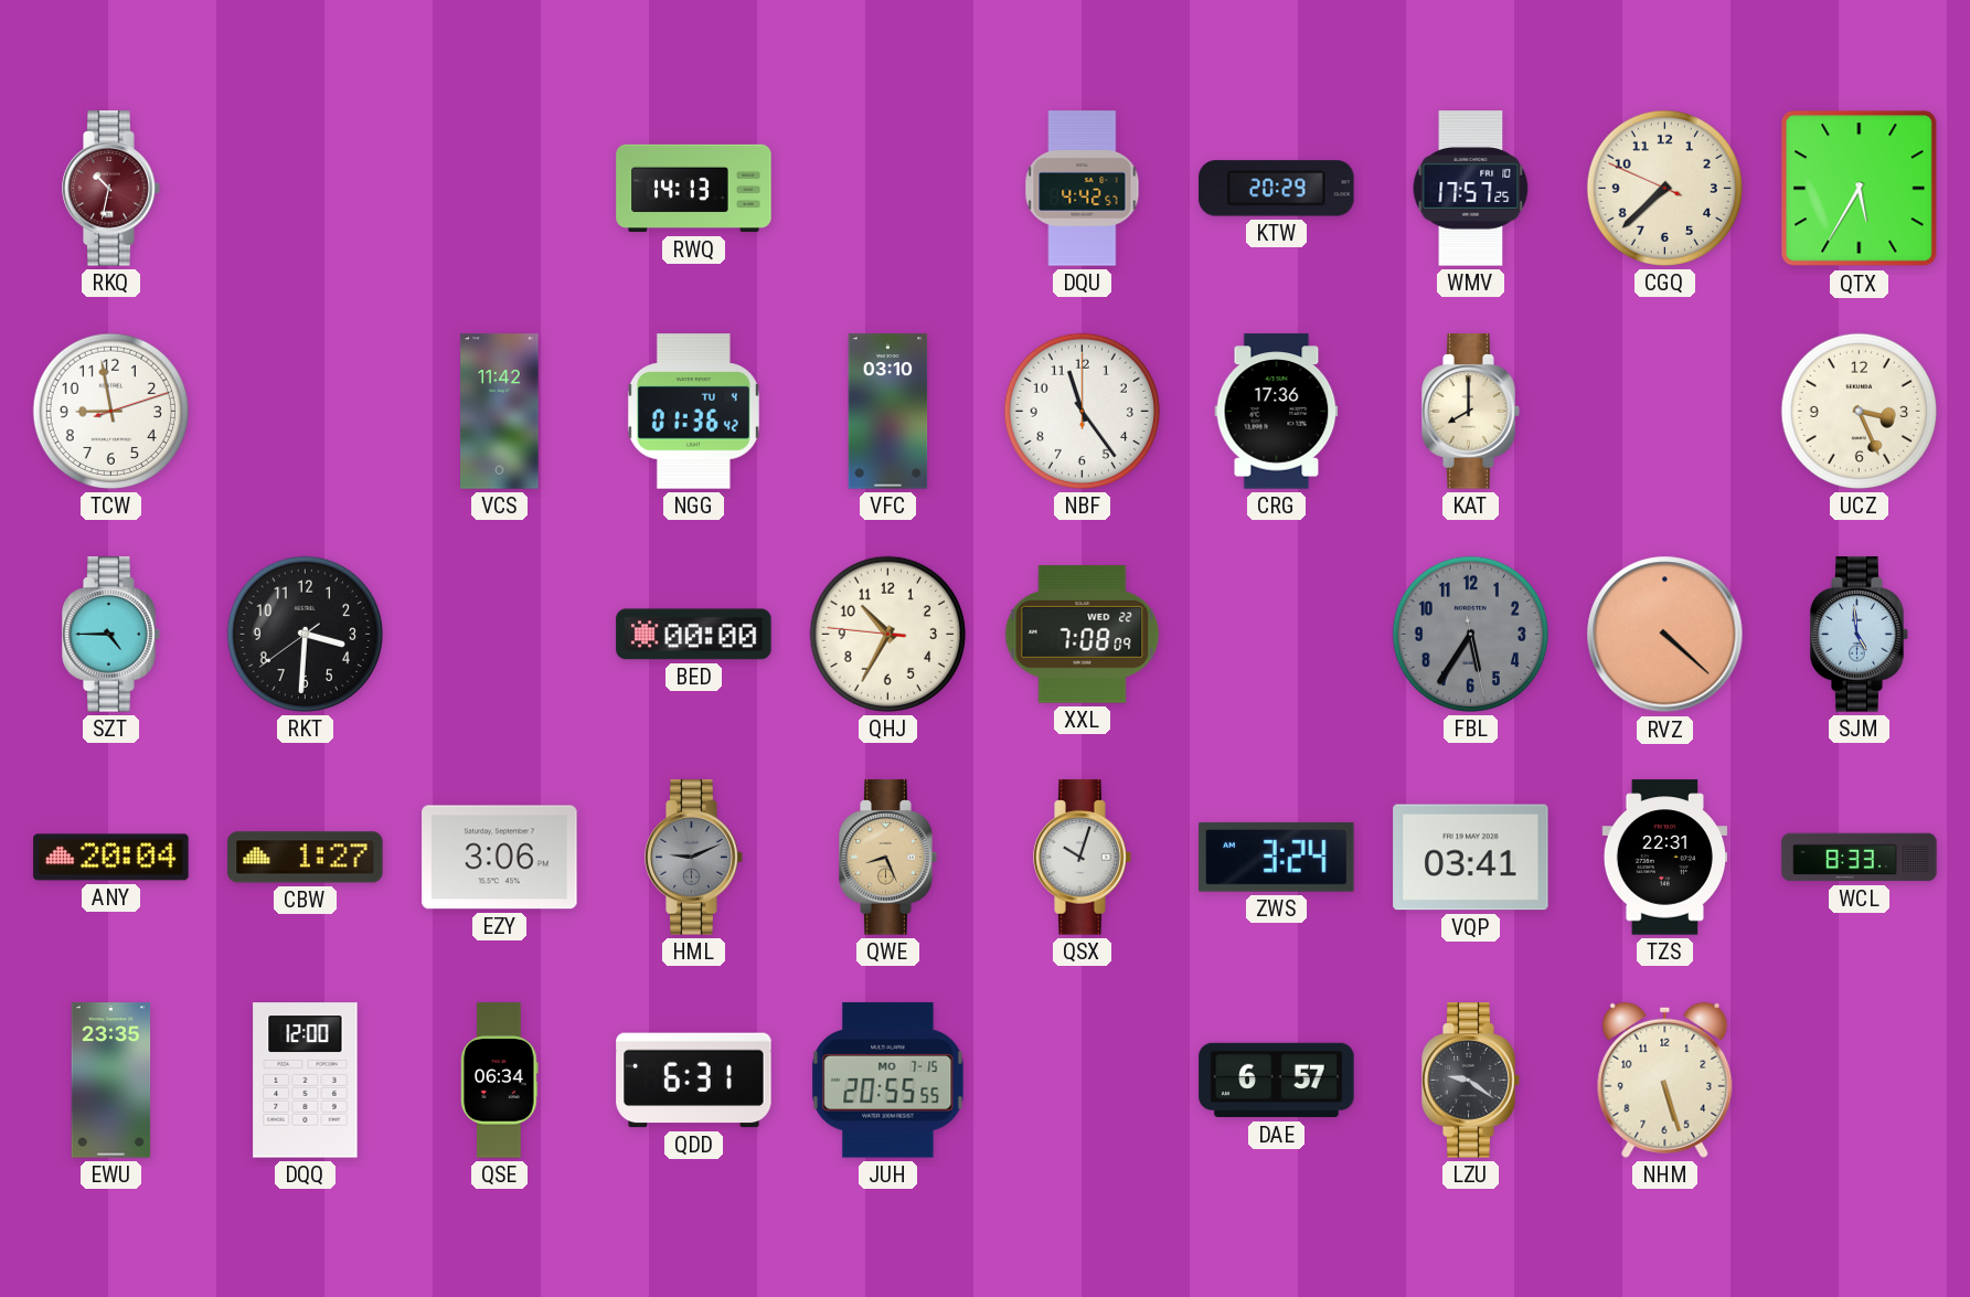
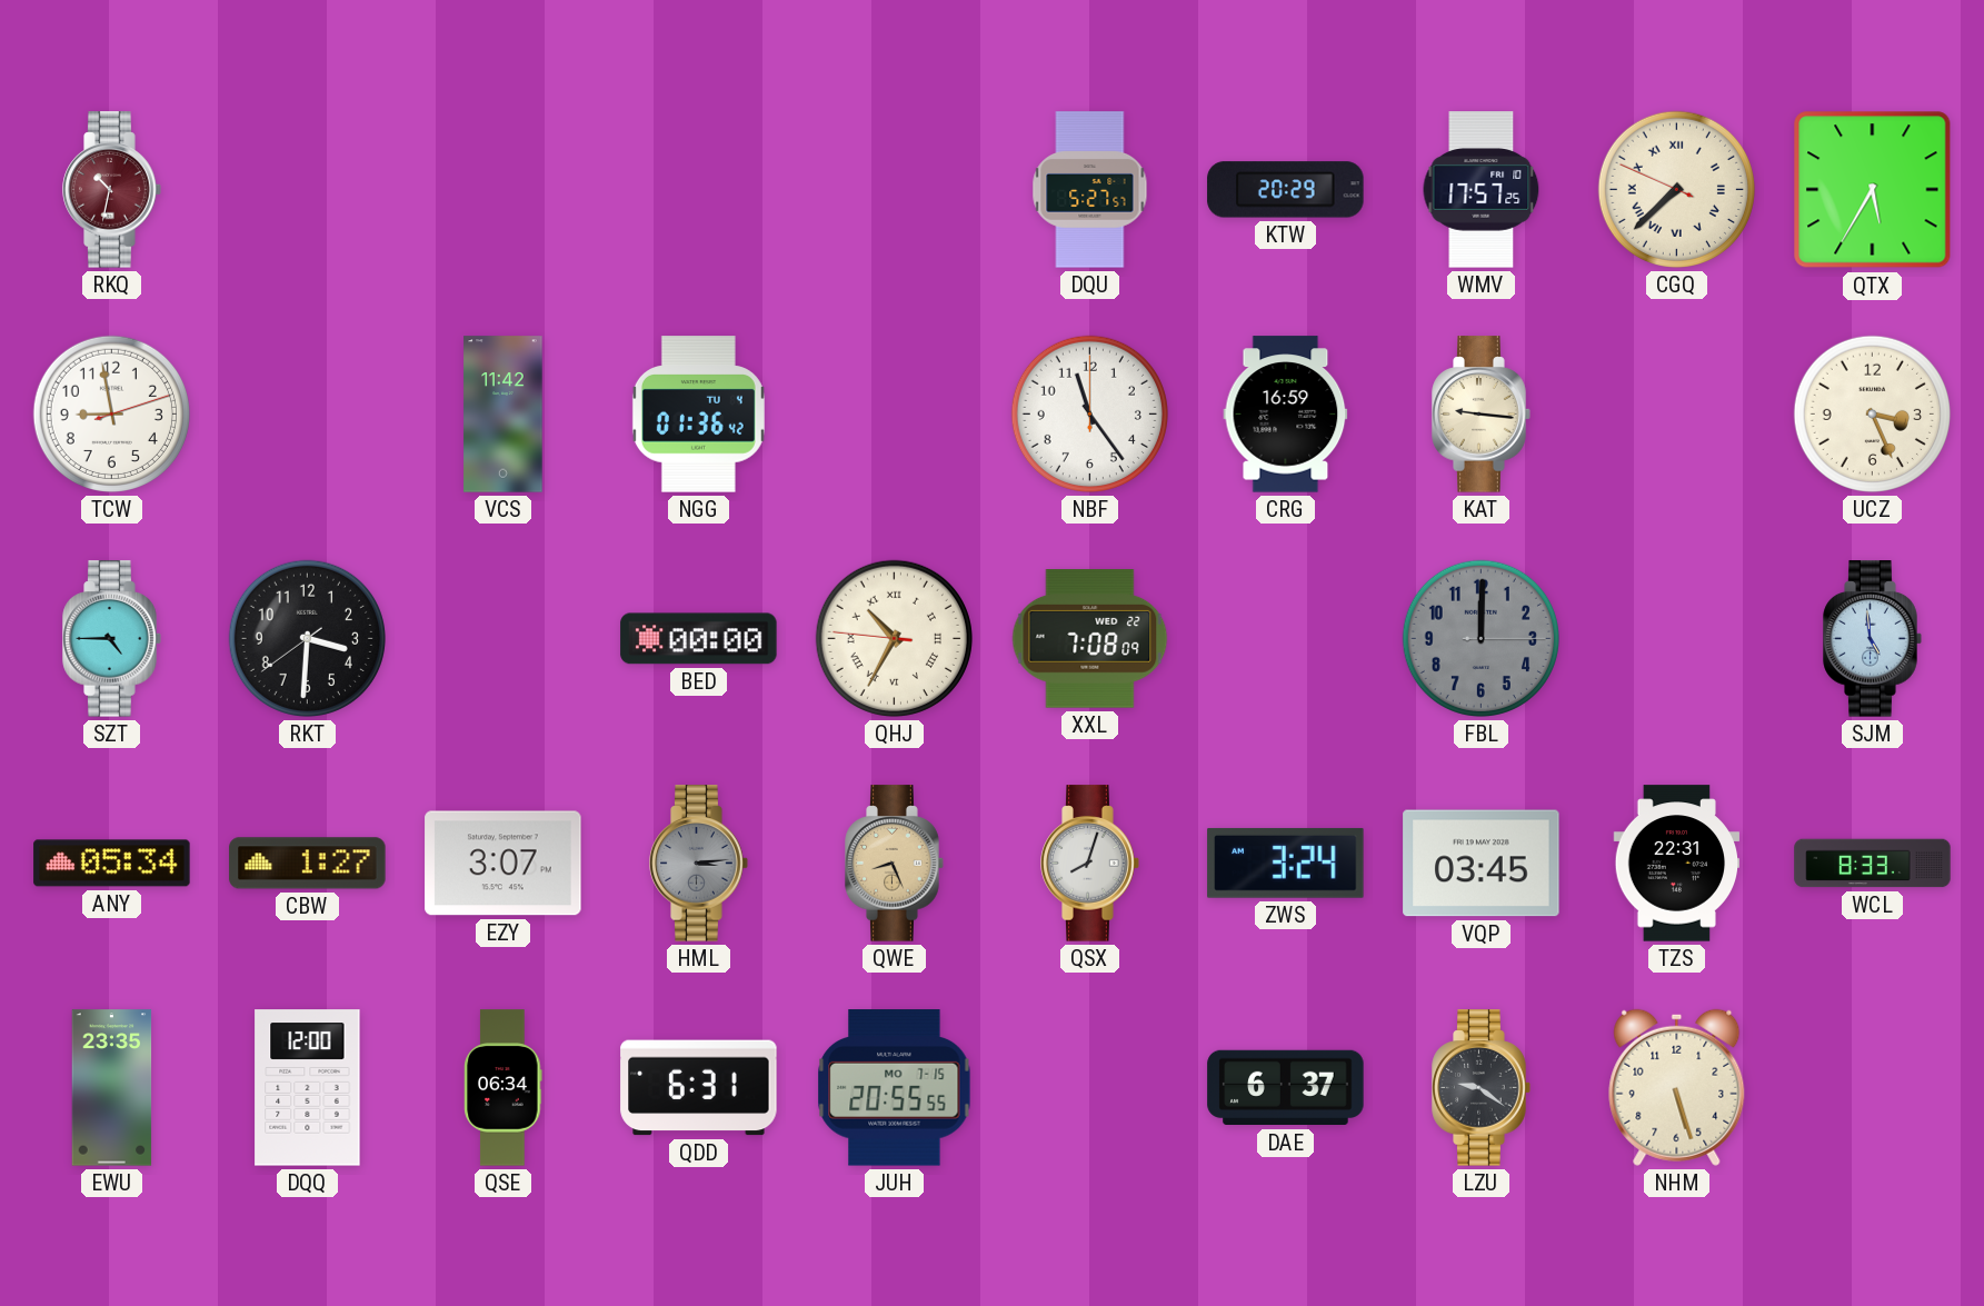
RWQ: 14:13 -> none (694, 189)
DQU: 4:42 -> 5:27 (1090, 190)
CGQ numerals: Arabic -> Roman (1676, 189)
VFC: 03:10 -> none (888, 412)
CRG: 17:36 -> 16:59 (1286, 415)
KAT: 8:00 -> 9:16 (1482, 415)
QHJ numerals: Arabic -> Roman (894, 638)
FBL: 5:35 -> 12:00 (1480, 638)
RVZ: 4:22 -> none (1665, 635)
ANY: 20:04 -> 05:34 (112, 864)
EZY: 3:06 -> 3:07 (504, 864)
HML: 9:11 -> 3:14 (699, 864)
QSX: 10:03 -> 8:03 (1090, 864)
VQP: 03:41 -> 03:45 (1482, 864)
DAE: 6:57 -> 6:37 (1286, 1088)
